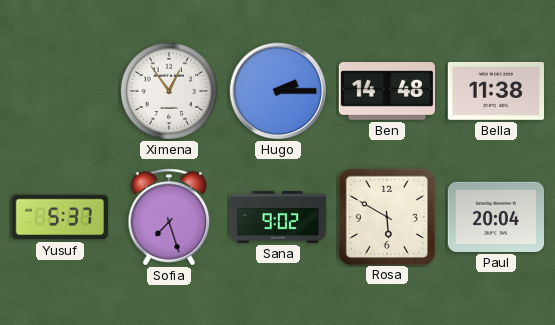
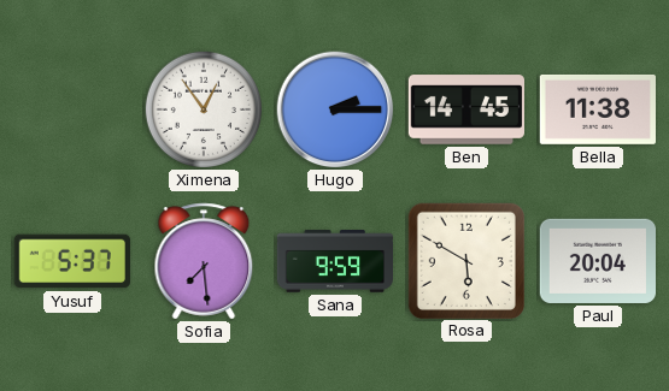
Ben: 14:48 -> 14:45 (465, 109)
Sofia: 7:27 -> 7:29 (204, 261)
Sana: 9:02 -> 9:59 (334, 262)
